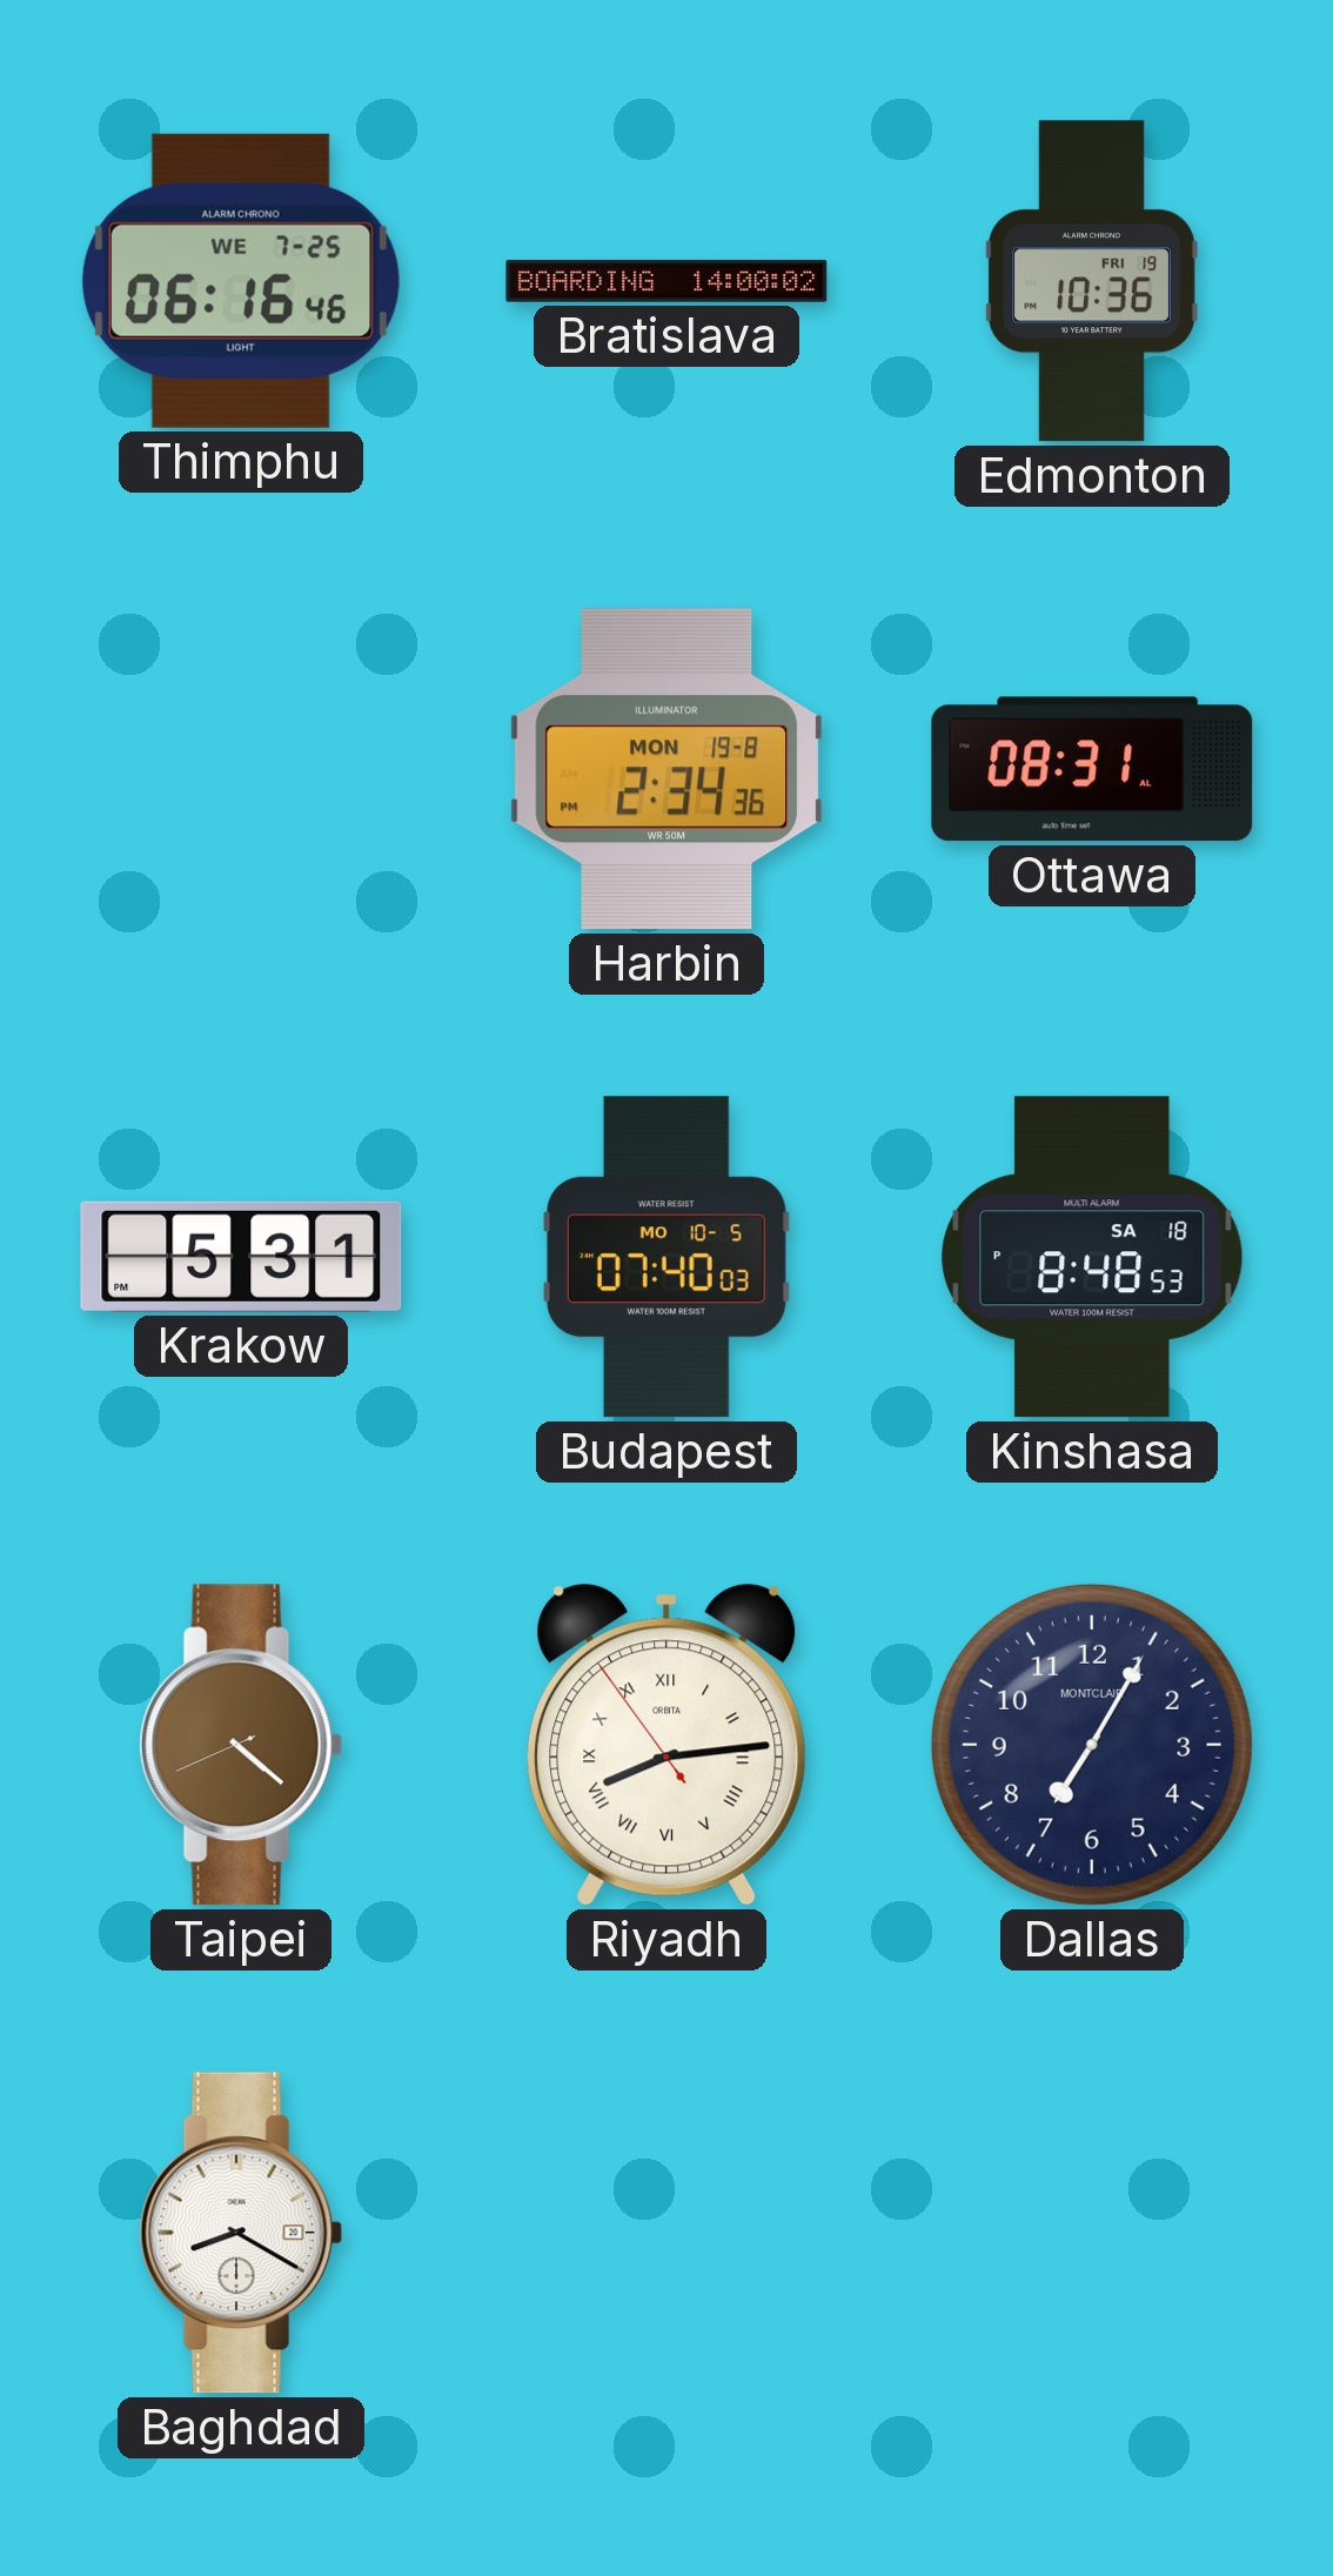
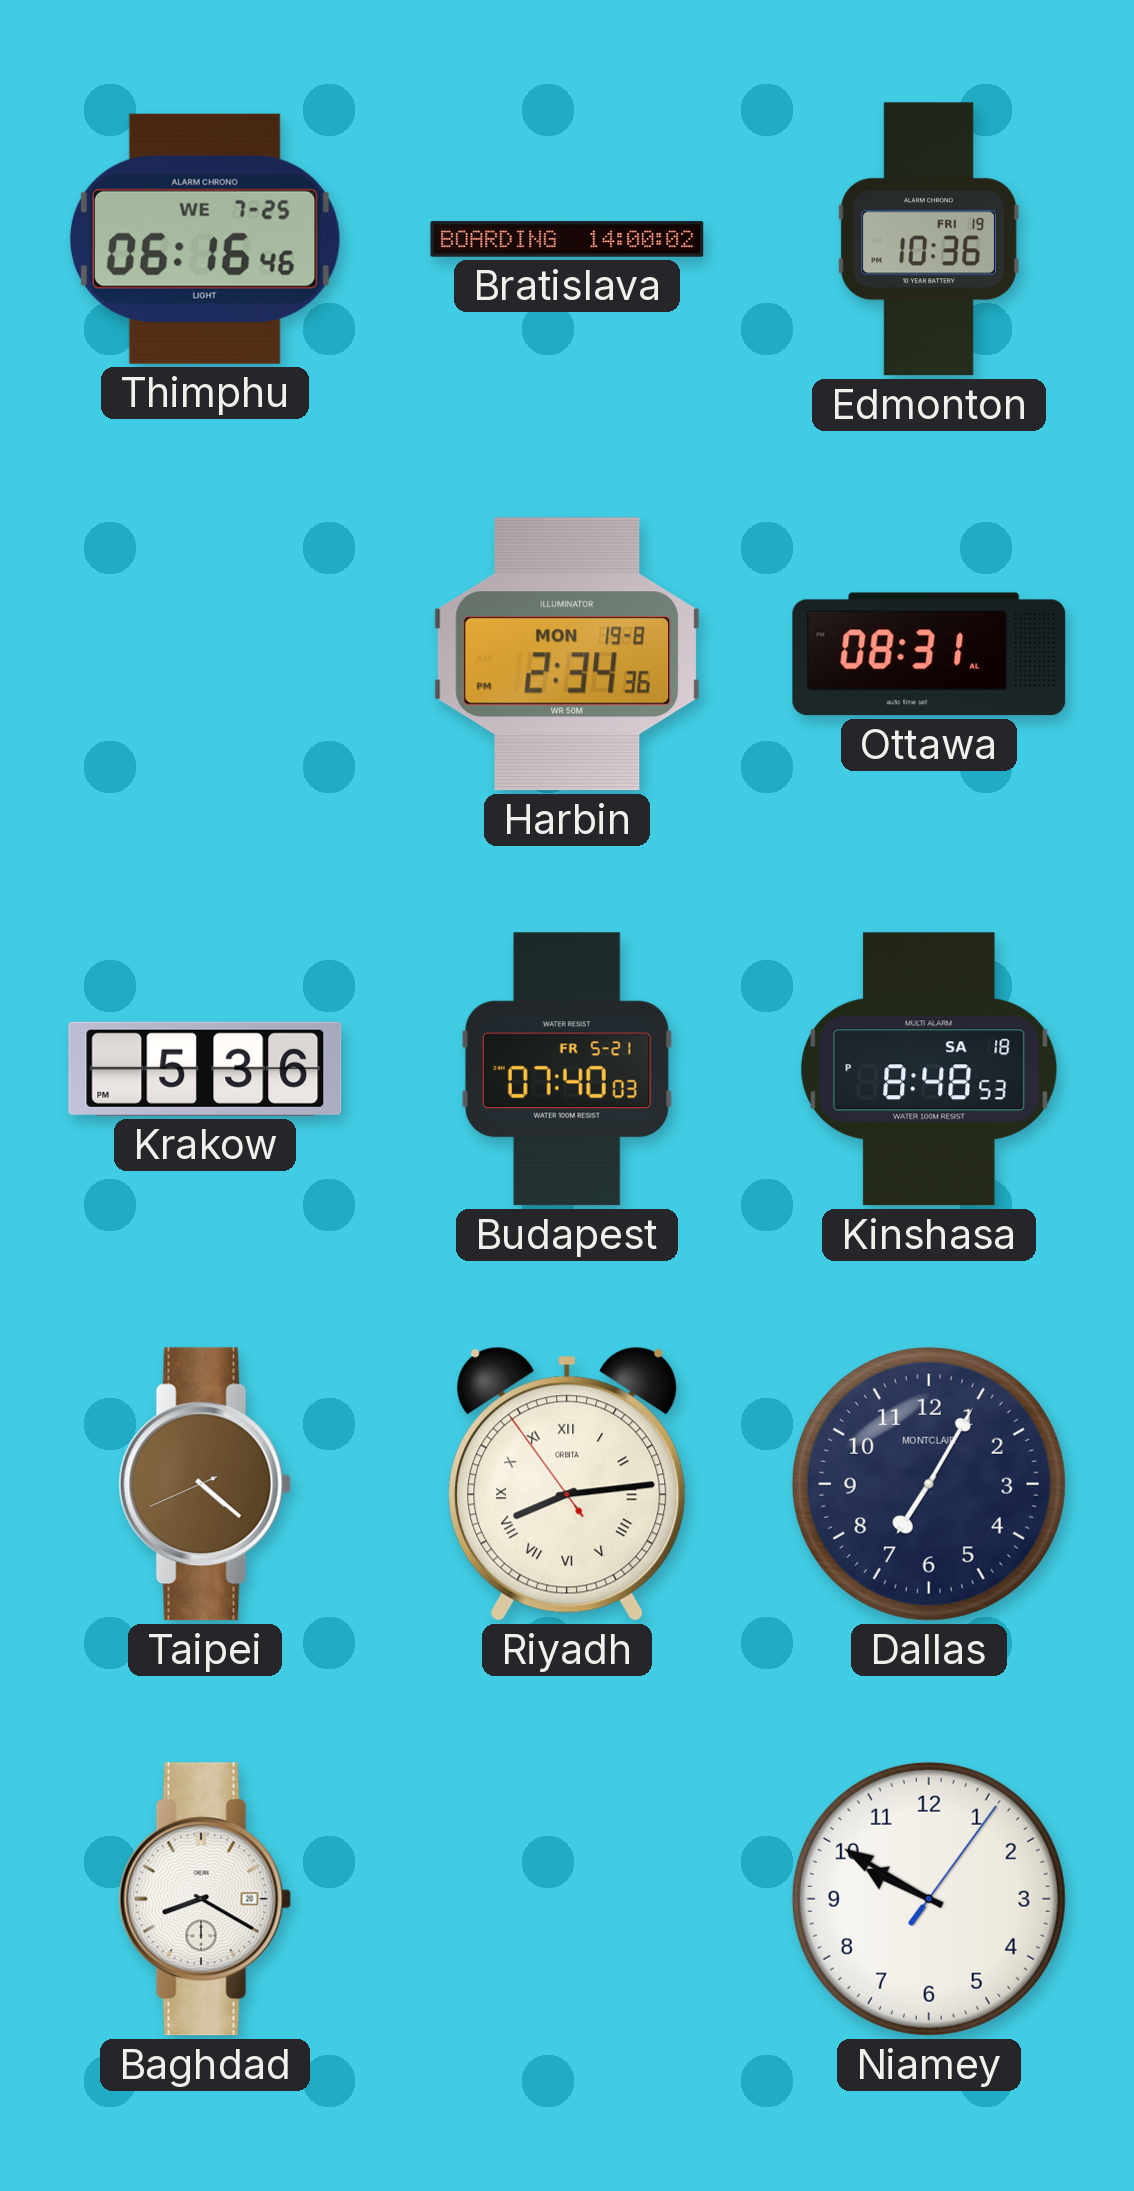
Krakow: 5:31 -> 5:36 (205, 1069)
Budapest date: MO 10-5 -> FR 5-21 (567, 1069)
Niamey: none -> 9:50 (929, 1899)
